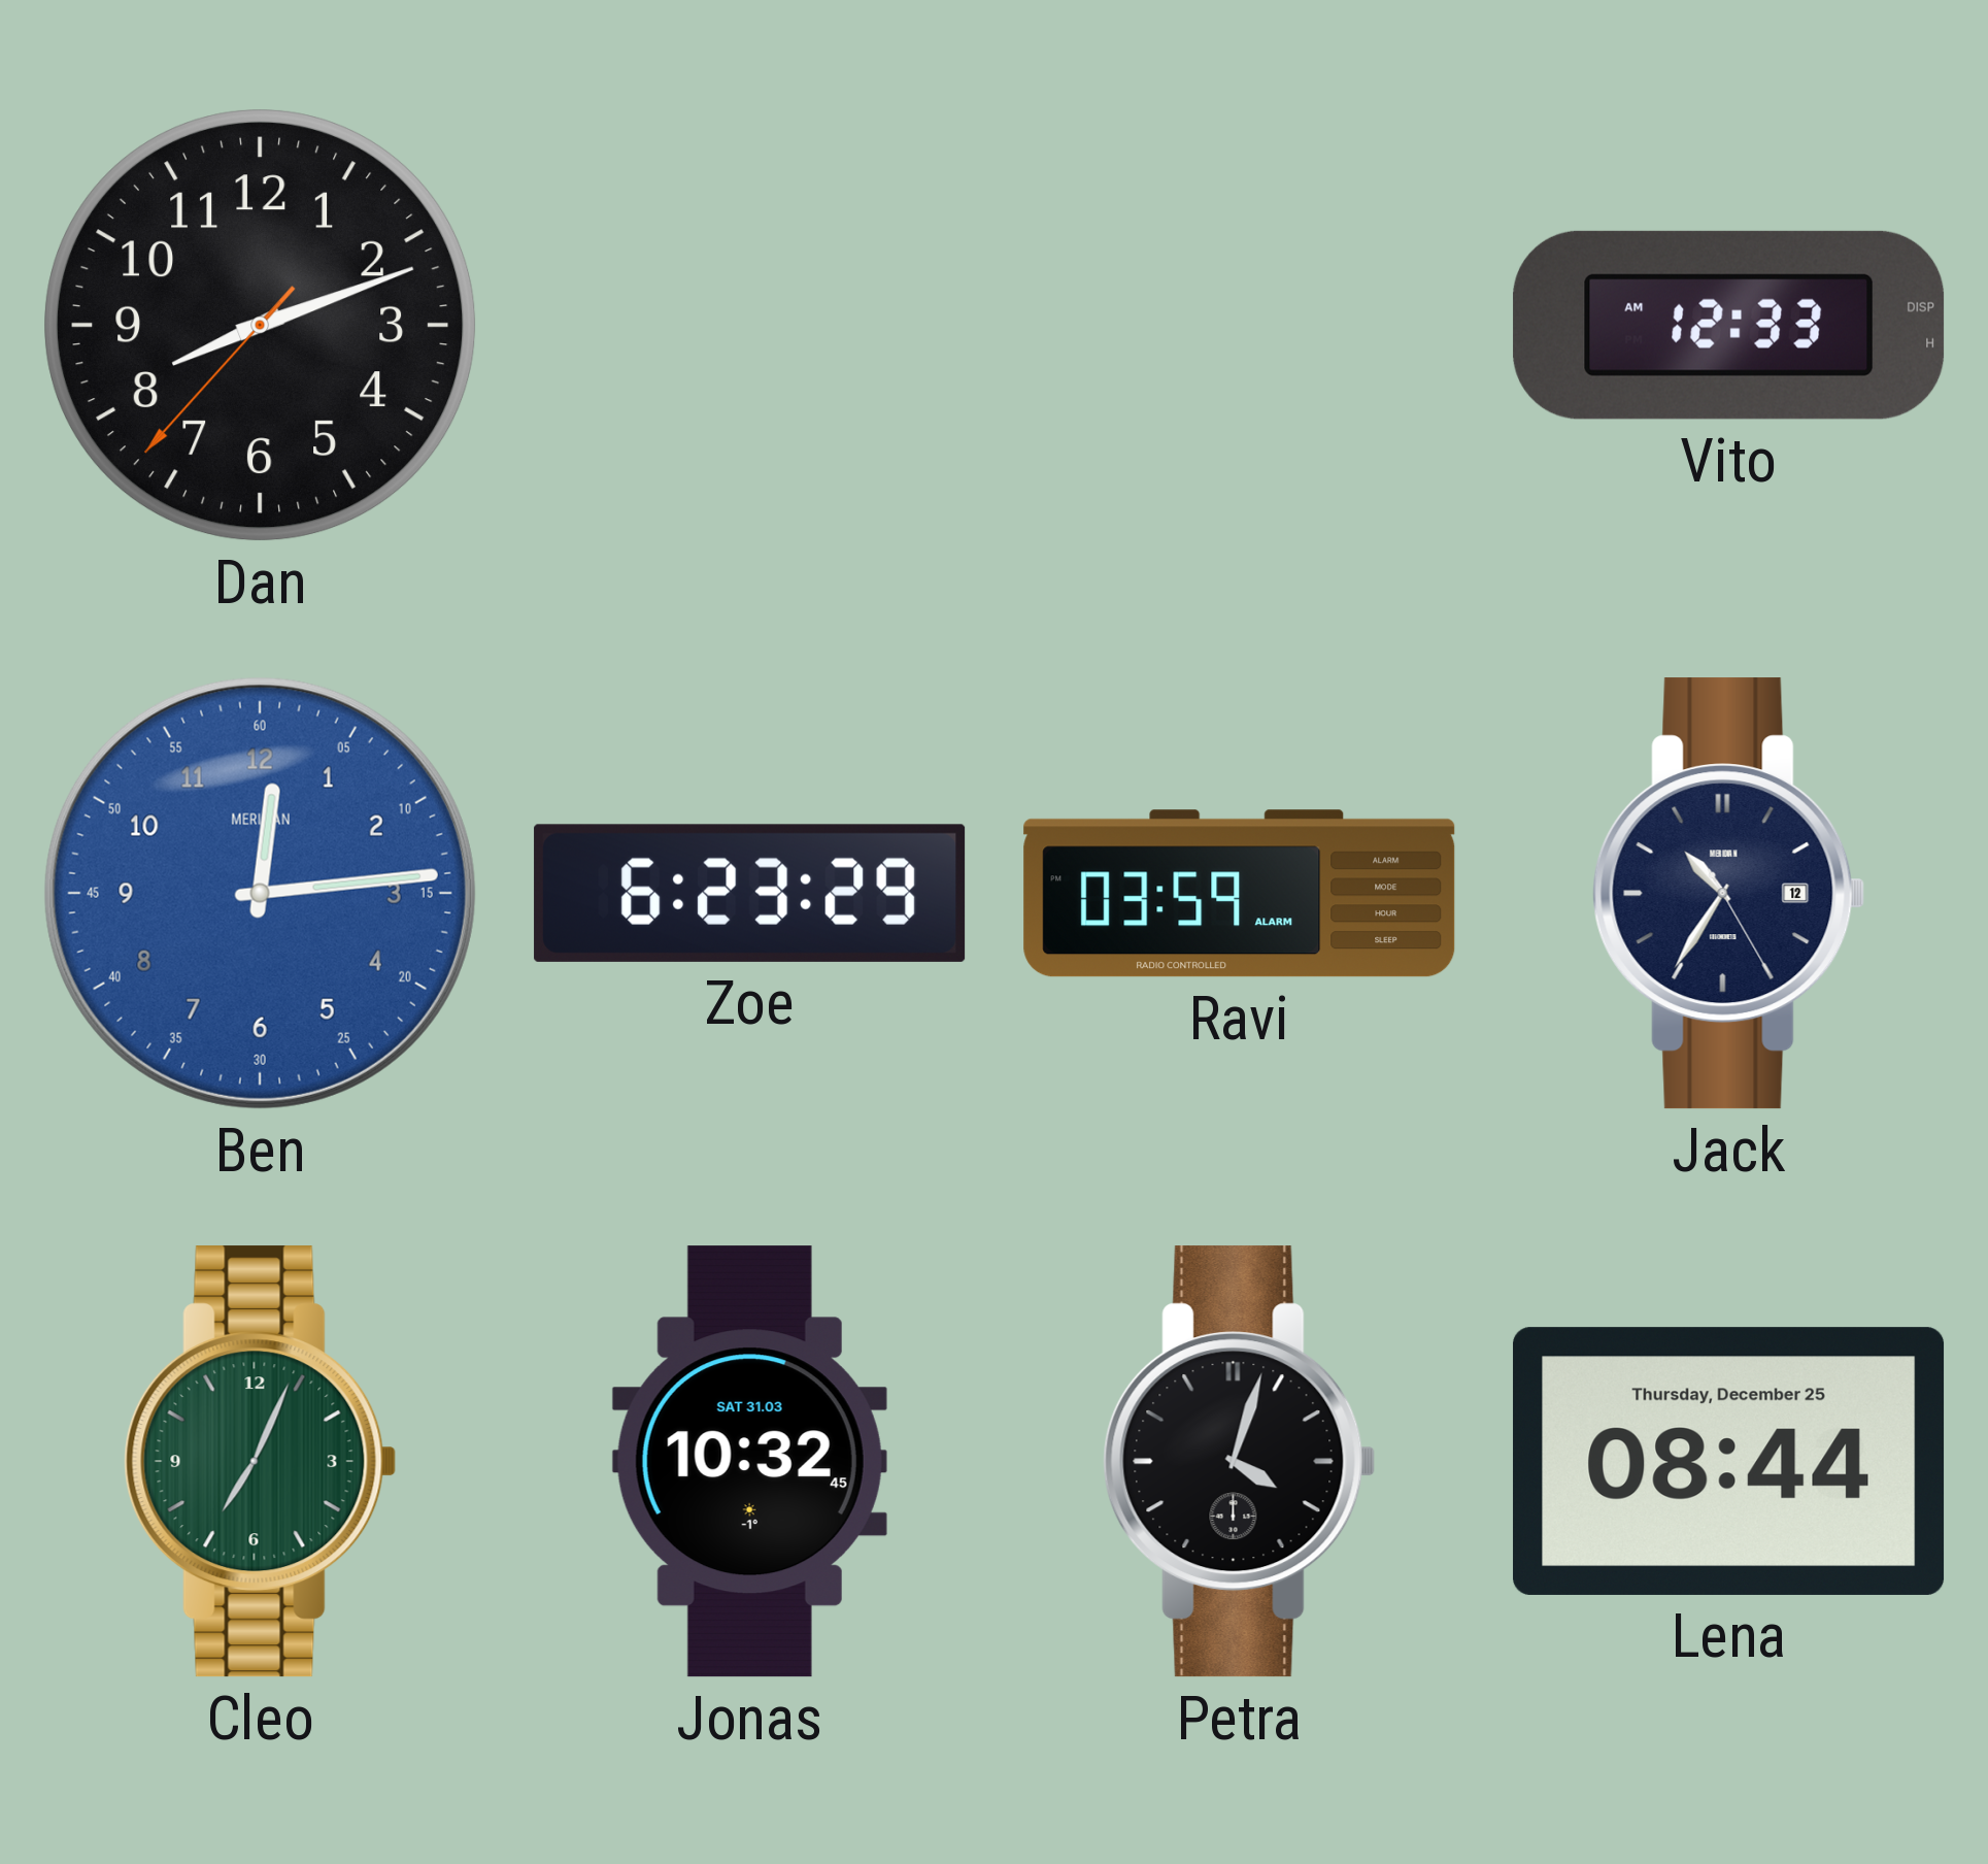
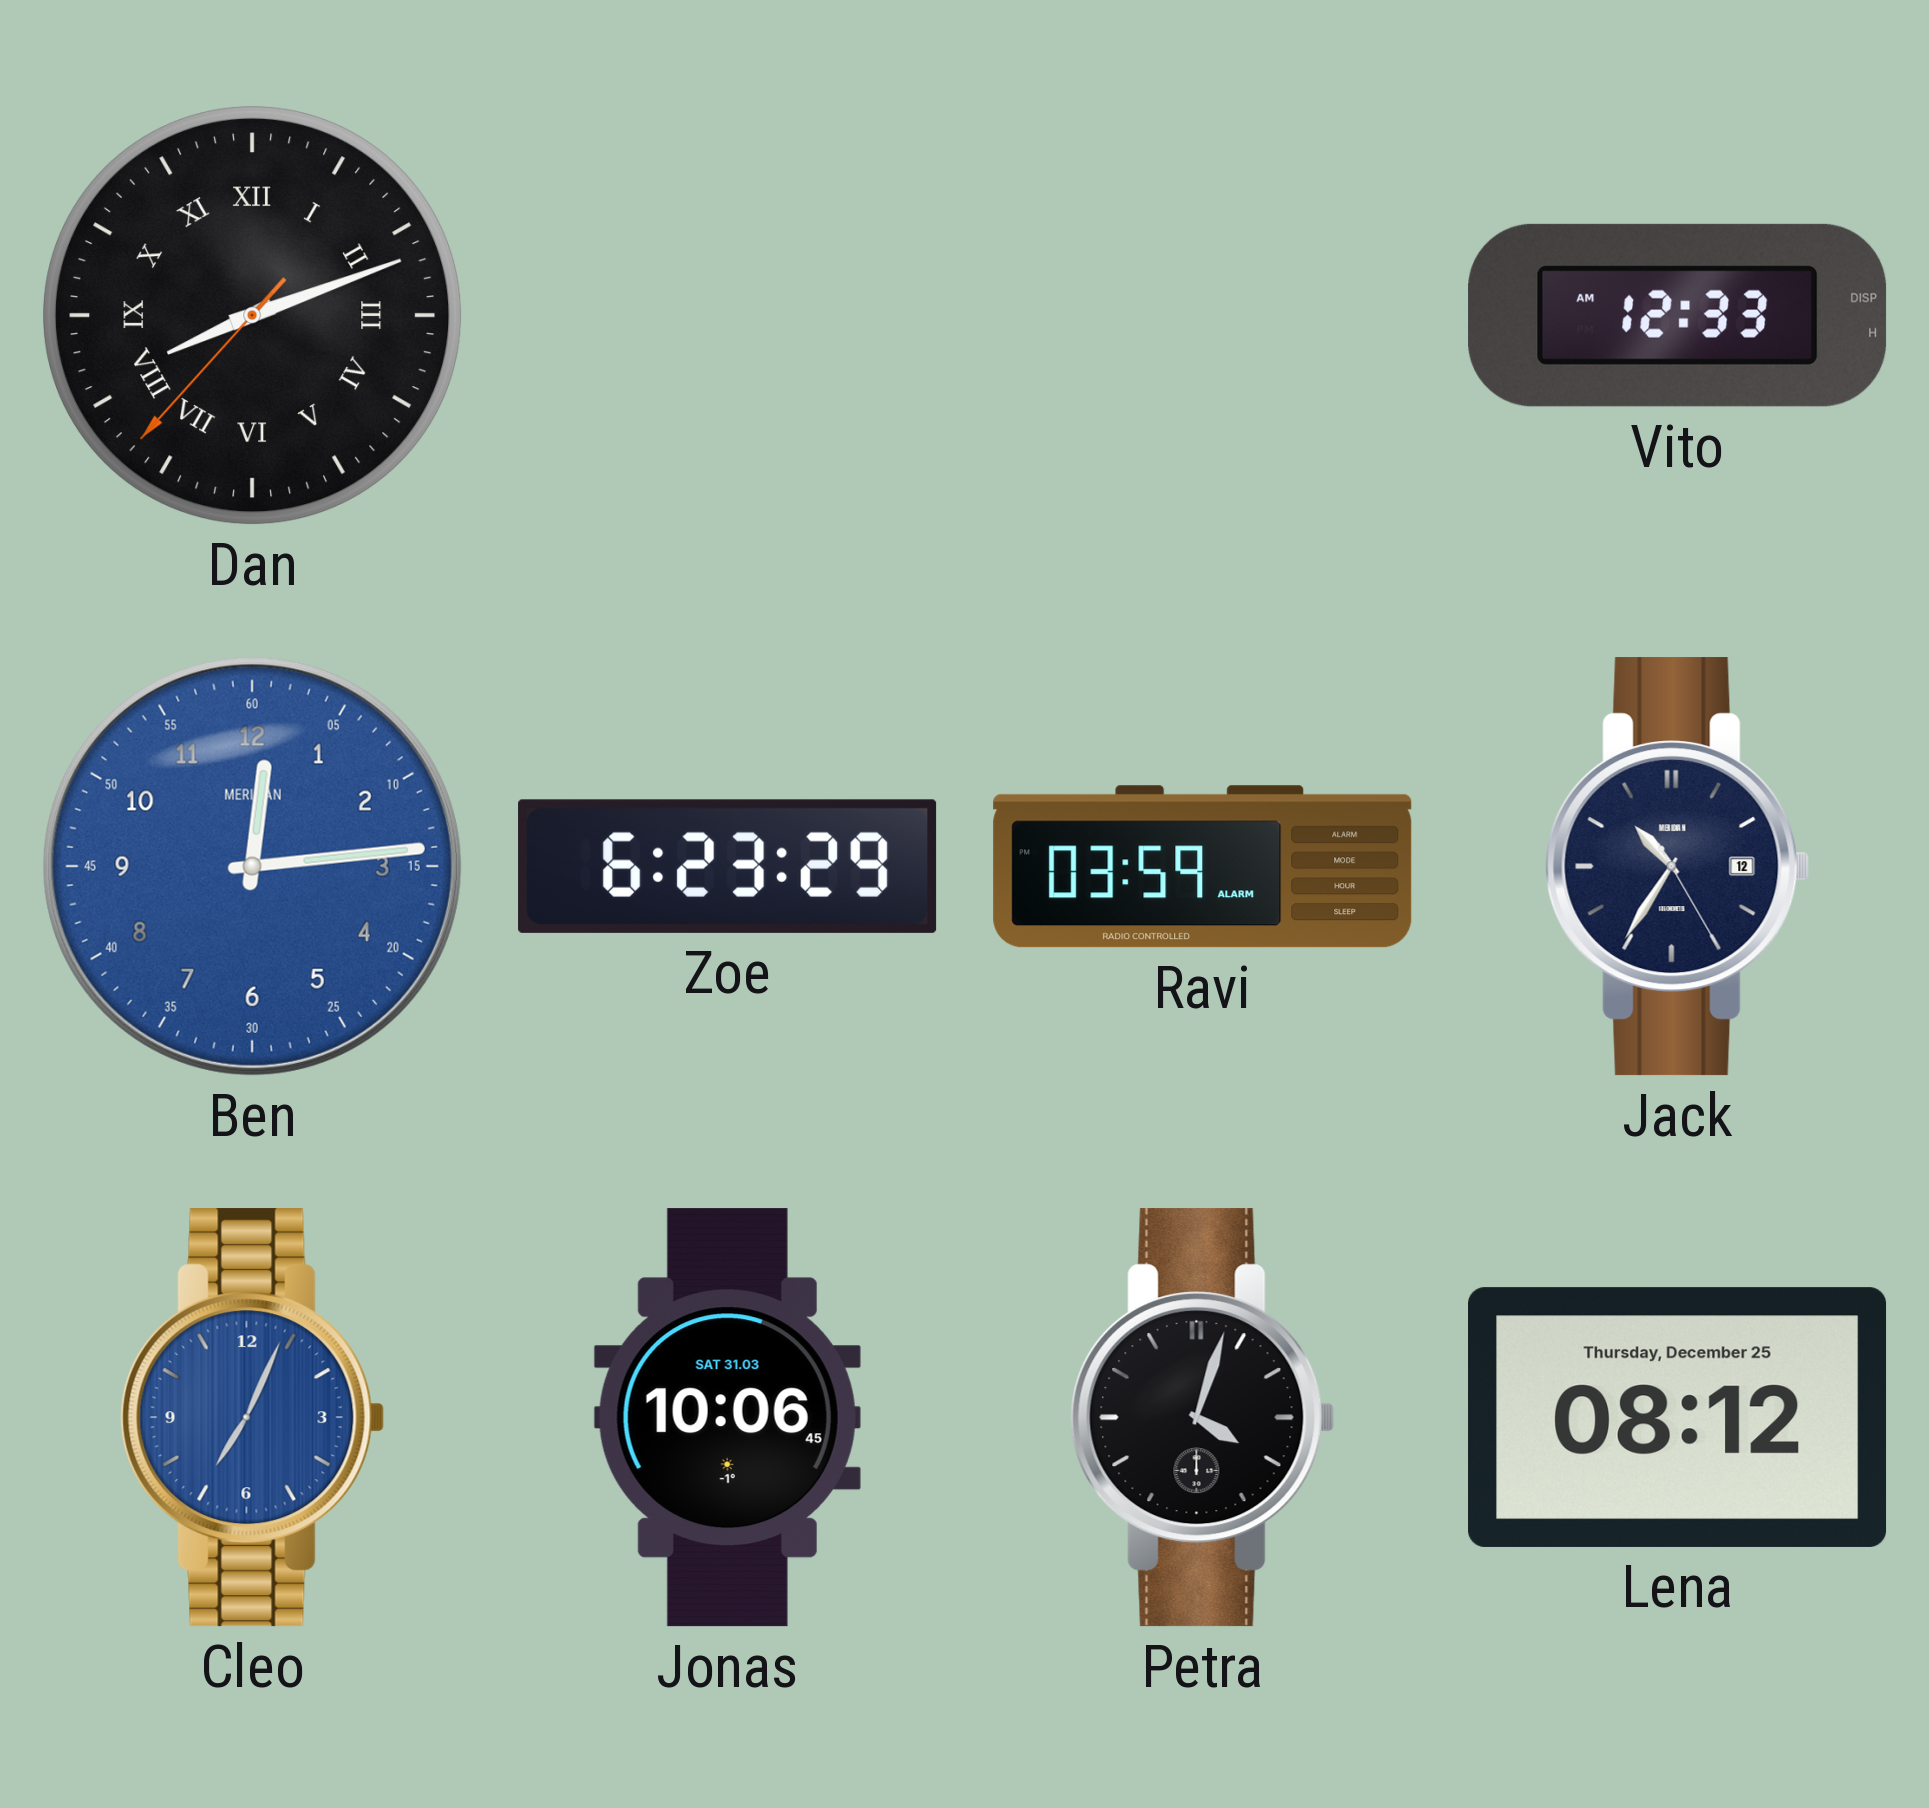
Dan numerals: Arabic -> Roman (253, 316)
Cleo dial: green -> blue (253, 1418)
Jonas: 10:32 -> 10:06 (727, 1418)
Lena: 08:44 -> 08:12 (1678, 1417)
